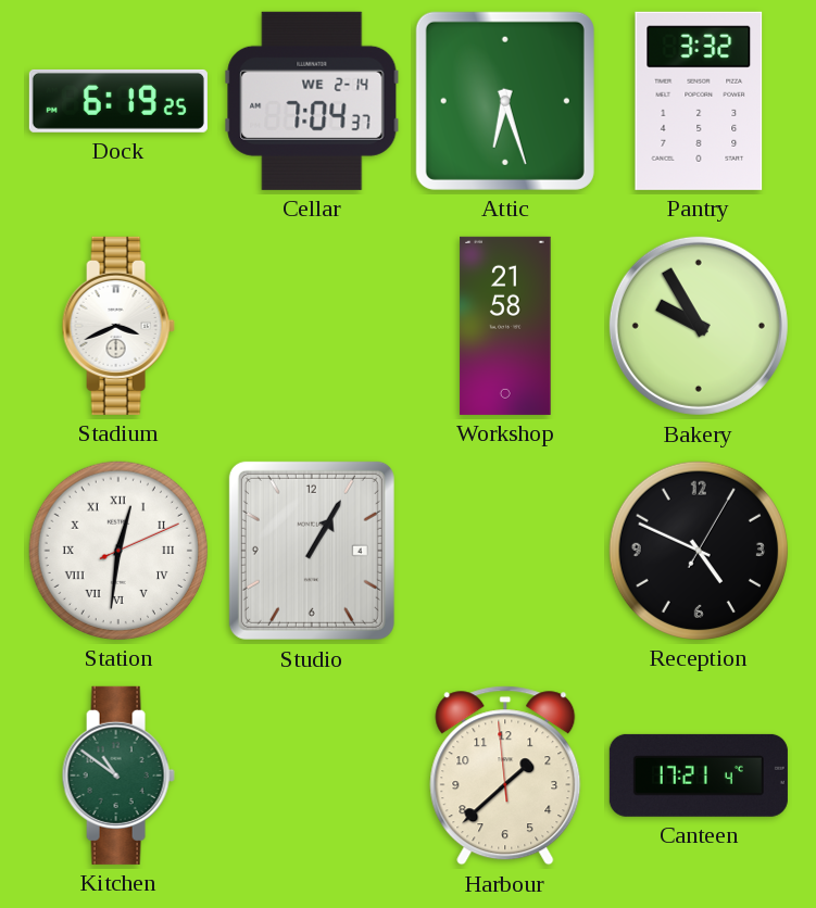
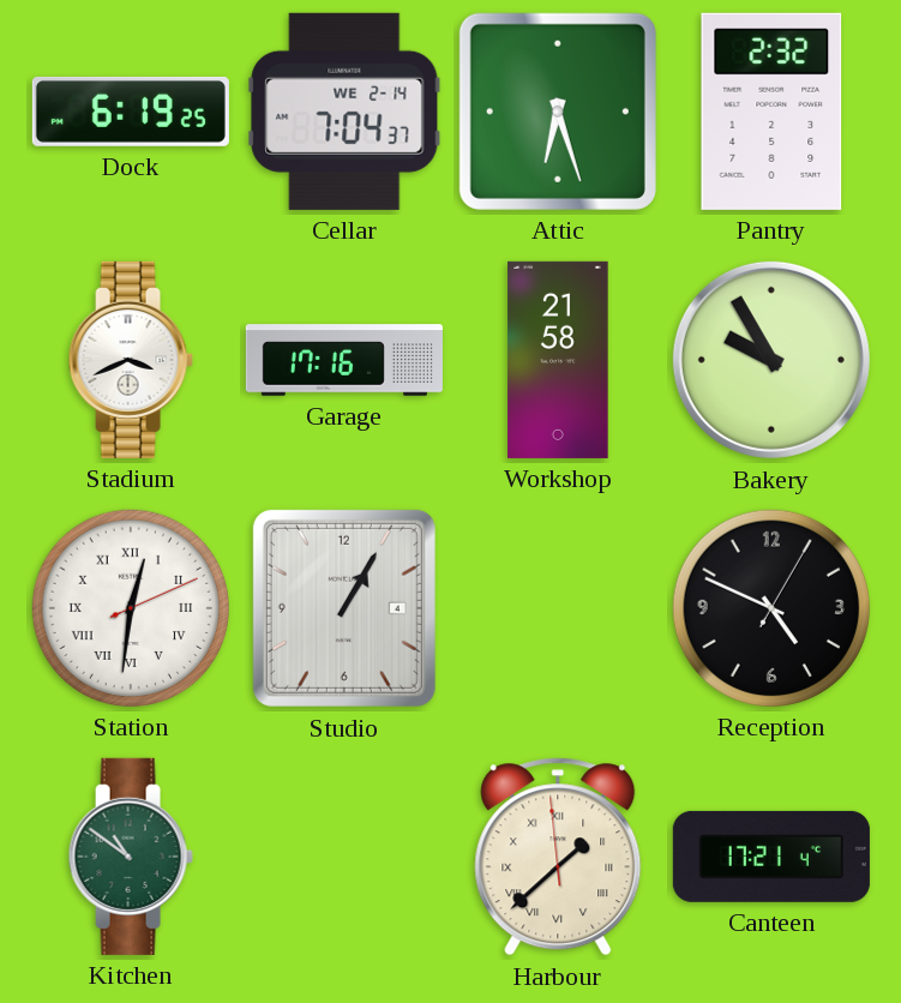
Pantry: 3:32 -> 2:32 (771, 112)
Garage: none -> 17:16 (344, 360)
Harbour numerals: Arabic -> Roman (558, 857)
